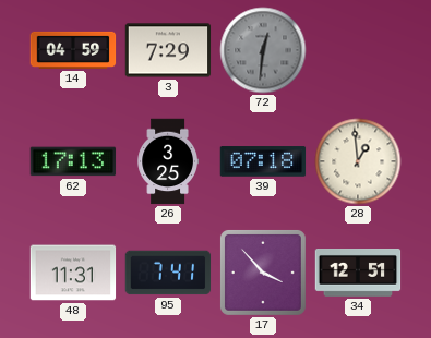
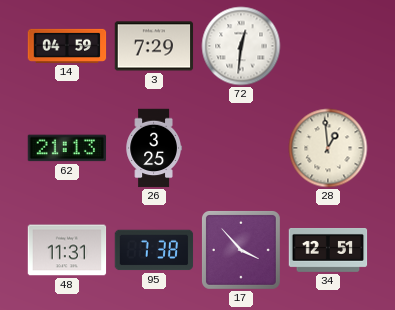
72 dial: grey -> white (241, 46)
62: 17:13 -> 21:13 (67, 148)
39: 07:18 -> none (263, 161)
95: 7:41 -> 7:38 (154, 250)
